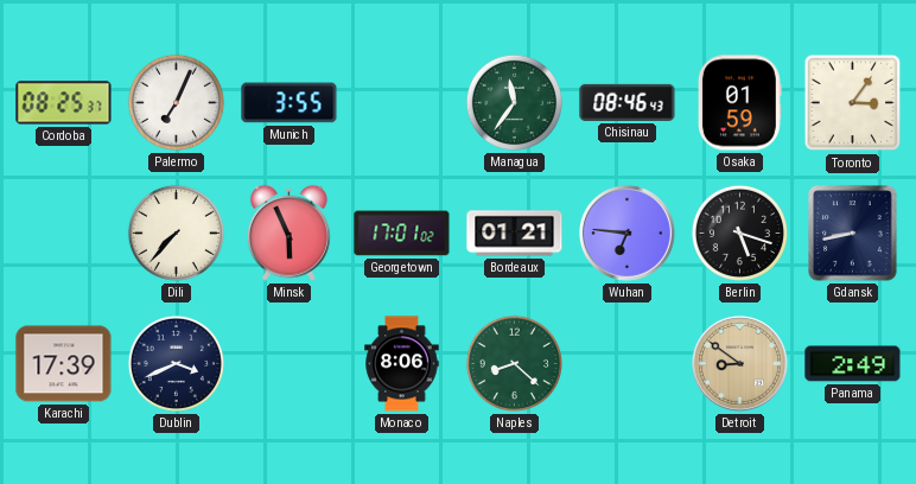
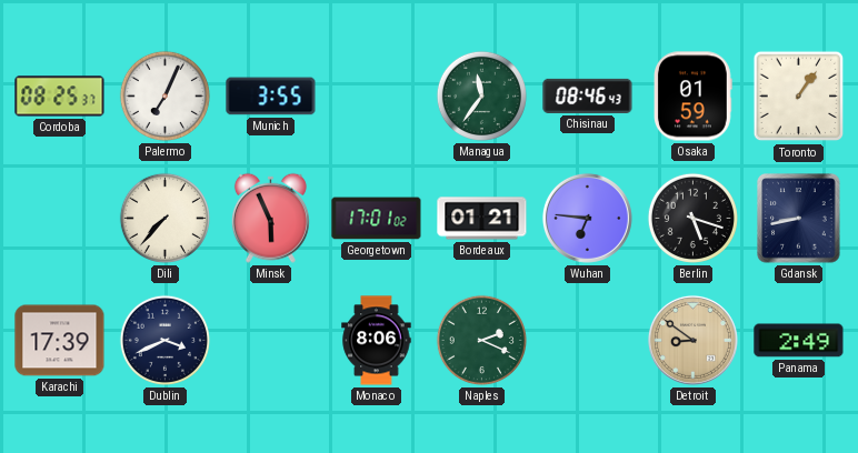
Toronto: 3:06 -> 1:06 (799, 97)
Naples: 8:22 -> 2:19 (481, 340)
